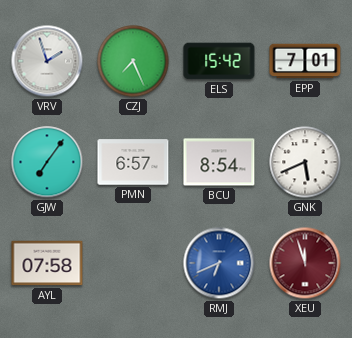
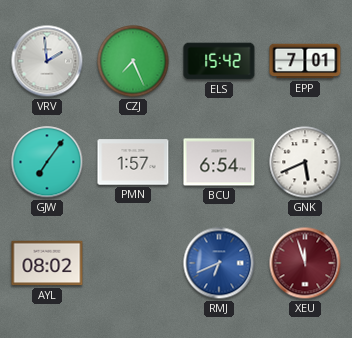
VRV: 1:57 -> 1:59 (47, 61)
PMN: 6:57 -> 1:57 (133, 162)
BCU: 8:54 -> 6:54 (219, 162)
AYL: 07:58 -> 08:02 (47, 263)
